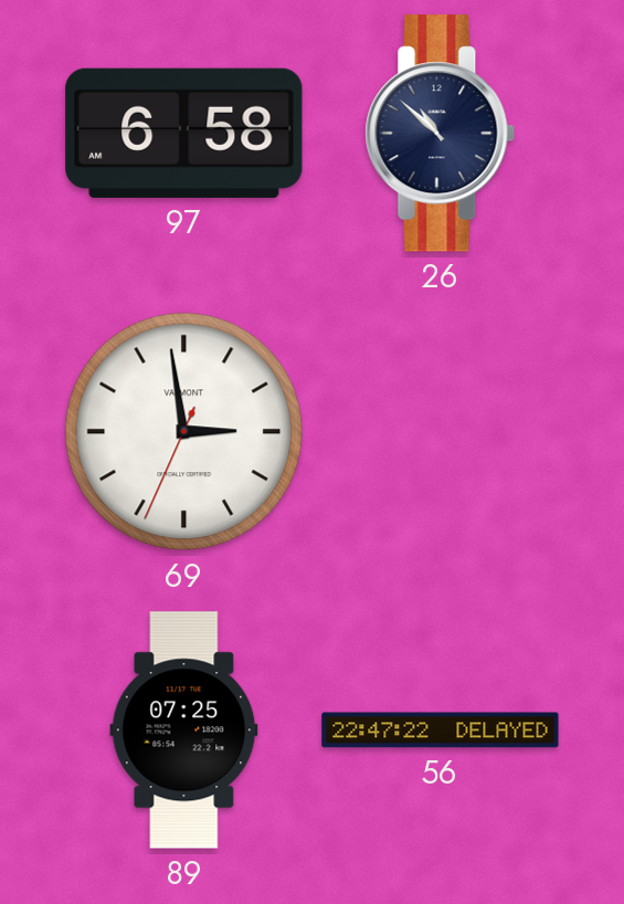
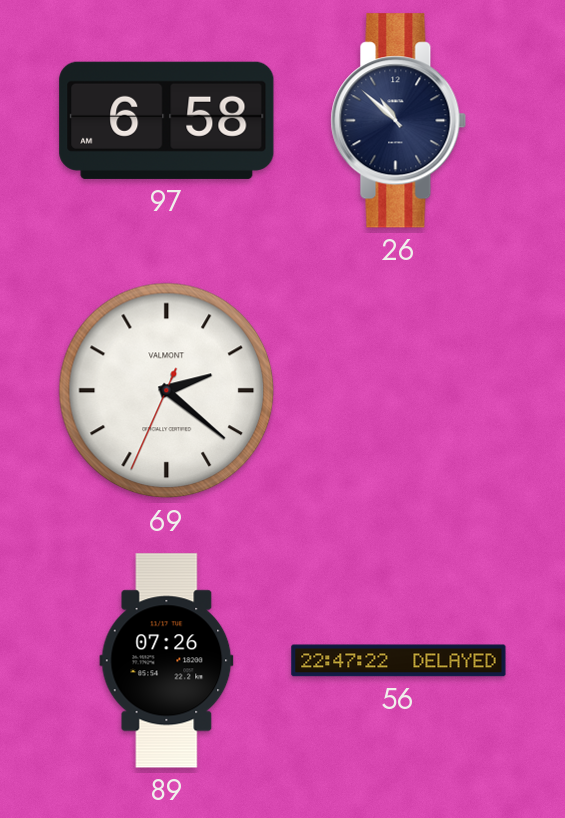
69: 2:58 -> 2:21 (167, 391)
89: 07:25 -> 07:26 (167, 661)
